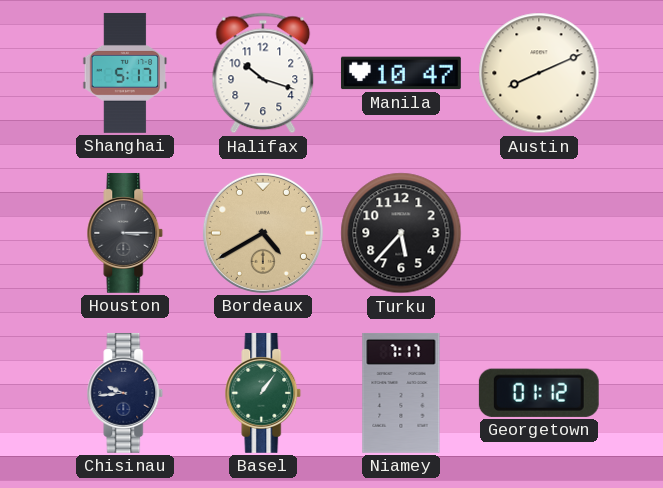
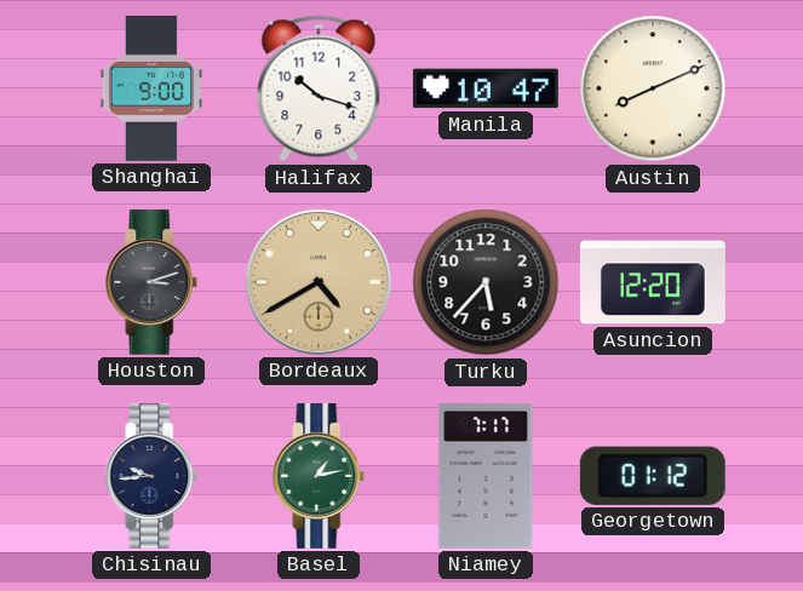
Shanghai: 5:17 -> 9:00 (151, 88)
Houston: 3:15 -> 3:12 (151, 282)
Asuncion: none -> 12:20 (653, 282)
Basel: 1:06 -> 1:13 (319, 476)
